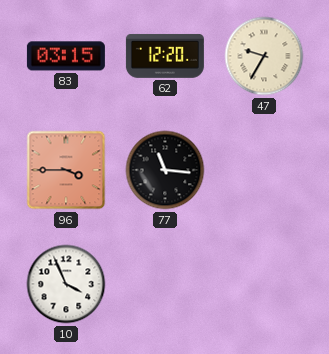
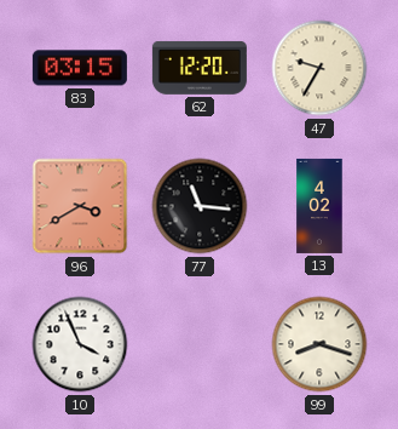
96: 3:45 -> 3:40 (80, 206)
13: none -> 4:02 (319, 206)
99: none -> 8:18 (319, 344)
